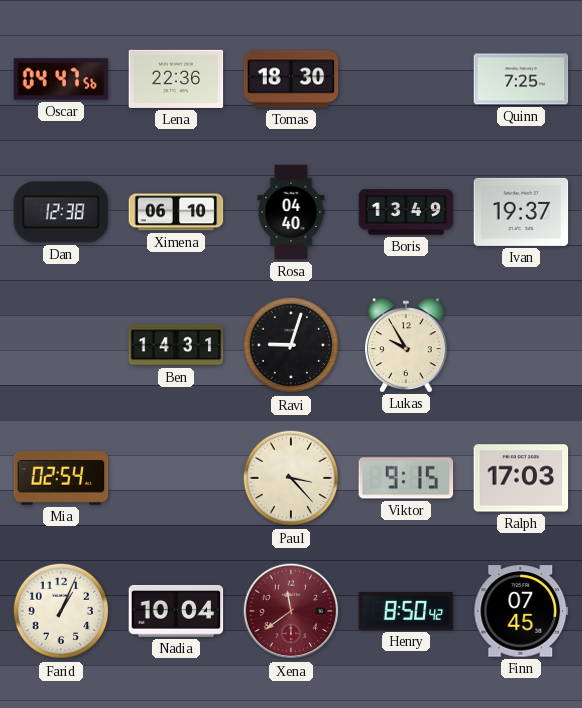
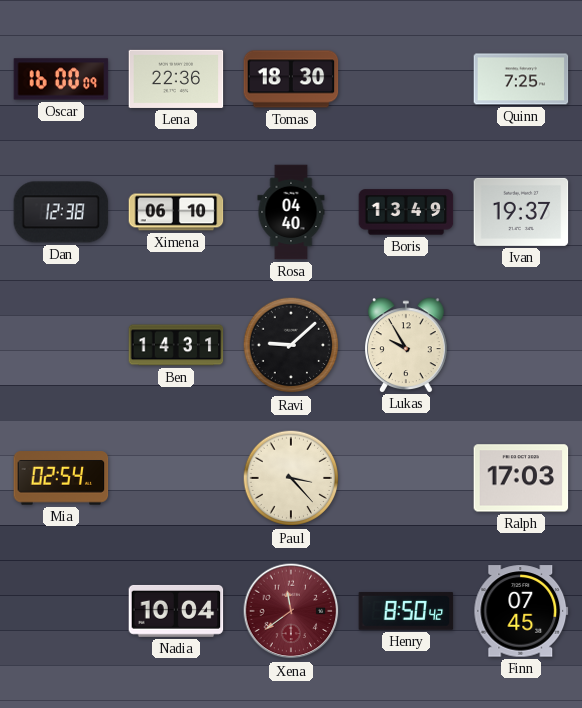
Oscar: 04:47 -> 16:00 (61, 79)
Ravi: 9:03 -> 9:08 (291, 345)
Viktor: 9:15 -> none (406, 478)
Farid: 1:04 -> none (61, 611)
